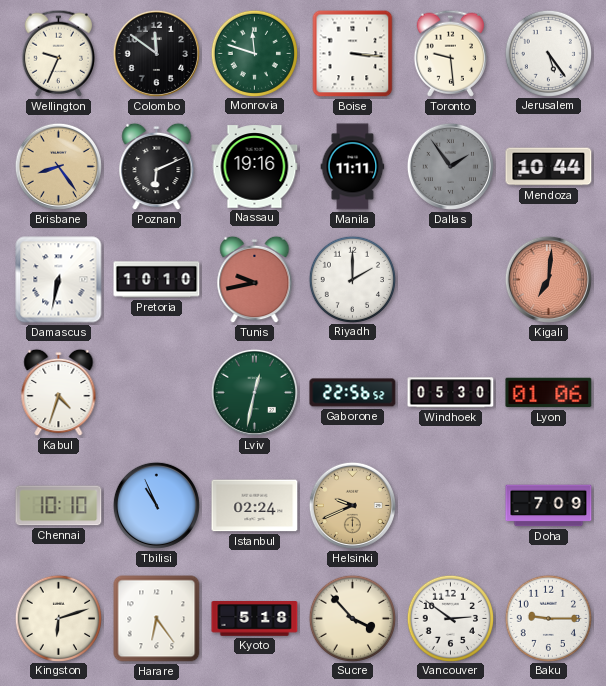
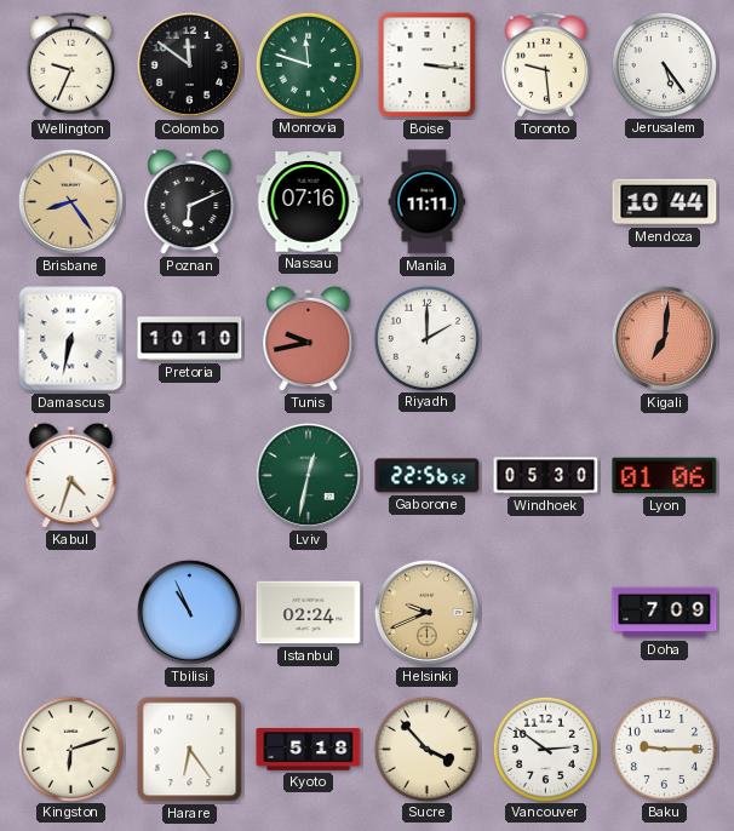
Nassau: 19:16 -> 07:16 (309, 202)
Dallas: 1:54 -> none (450, 166)
Chennai: 10:10 -> none (59, 506)
